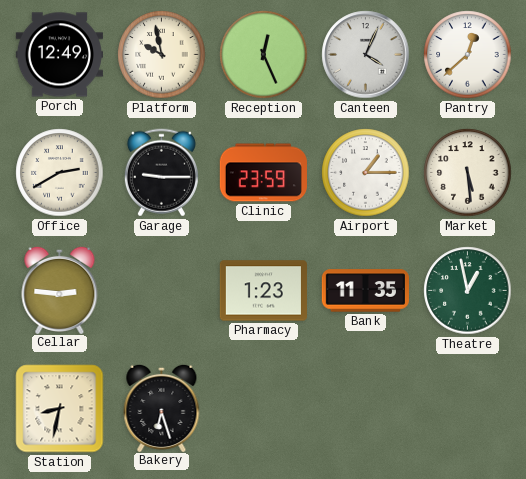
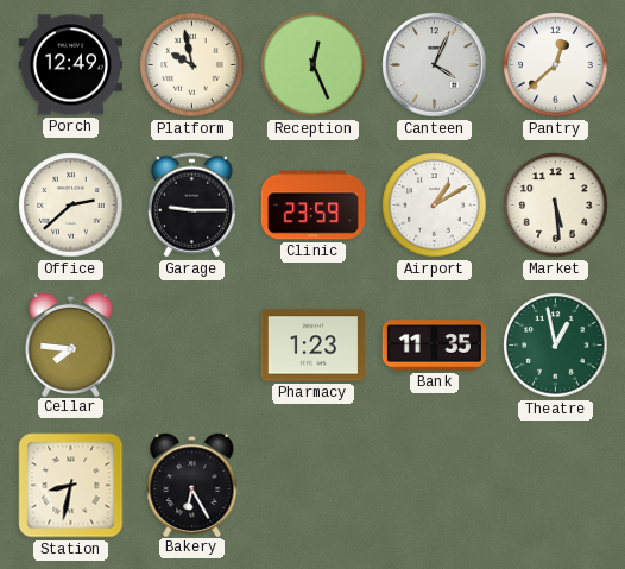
Office: 2:40 -> 2:38 (71, 206)
Airport: 1:15 -> 1:10 (435, 206)
Cellar: 2:46 -> 7:46 (71, 343)
Bakery: 6:27 -> 6:25 (192, 483)
